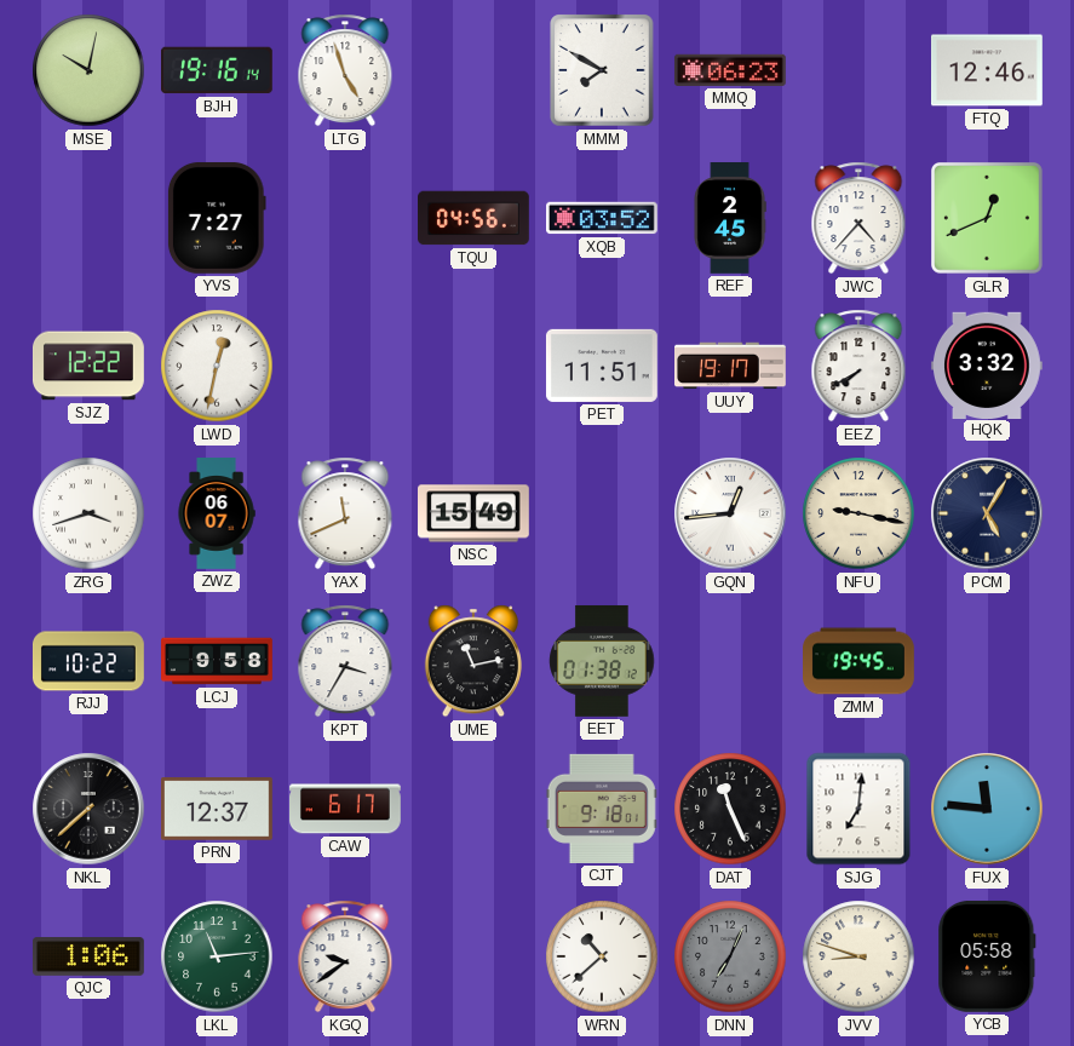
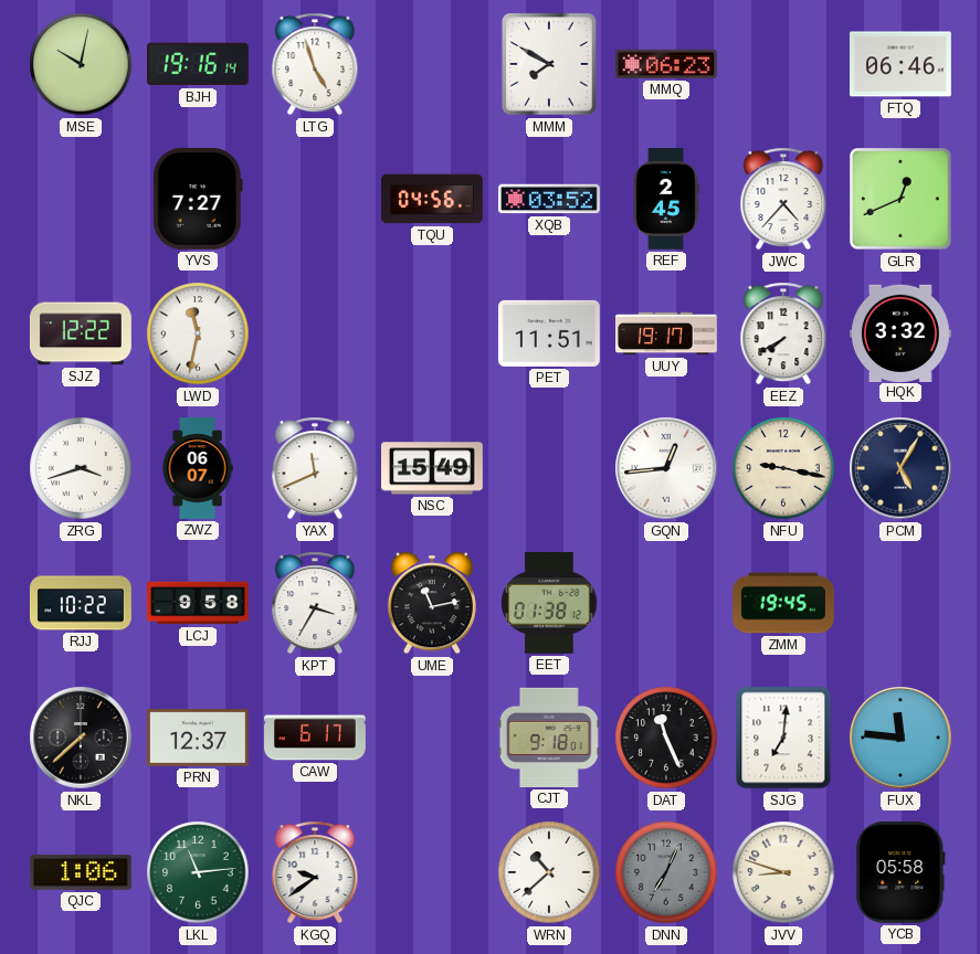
FTQ: 12:46 -> 06:46 (902, 64)
LWD: 12:32 -> 11:32 (198, 333)
